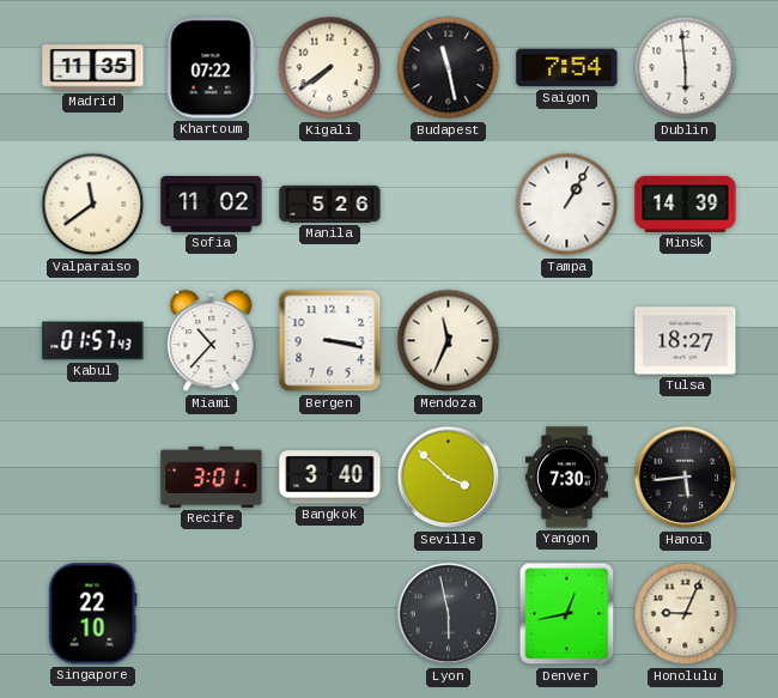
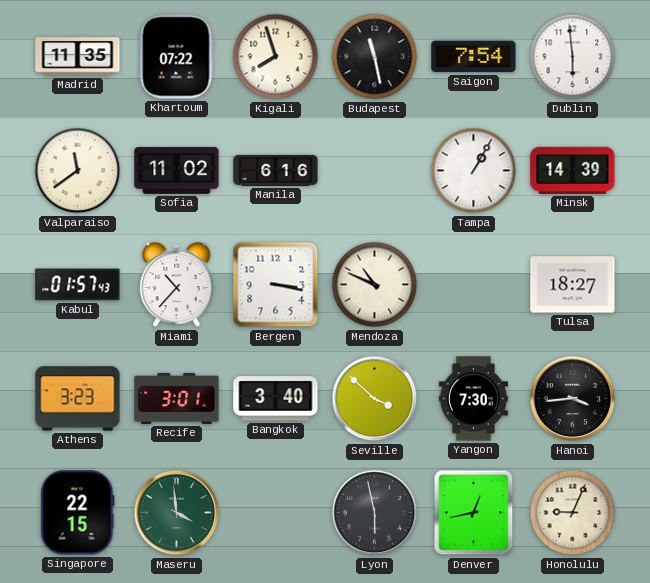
Kigali: 7:39 -> 7:57 (276, 57)
Manila: 5:26 -> 6:16 (276, 170)
Mendoza: 11:34 -> 10:49 (375, 285)
Athens: none -> 3:23 (78, 399)
Hanoi: 5:44 -> 3:44 (573, 399)
Singapore: 22:10 -> 22:15 (78, 513)
Maseru: none -> 3:59 (177, 513)
